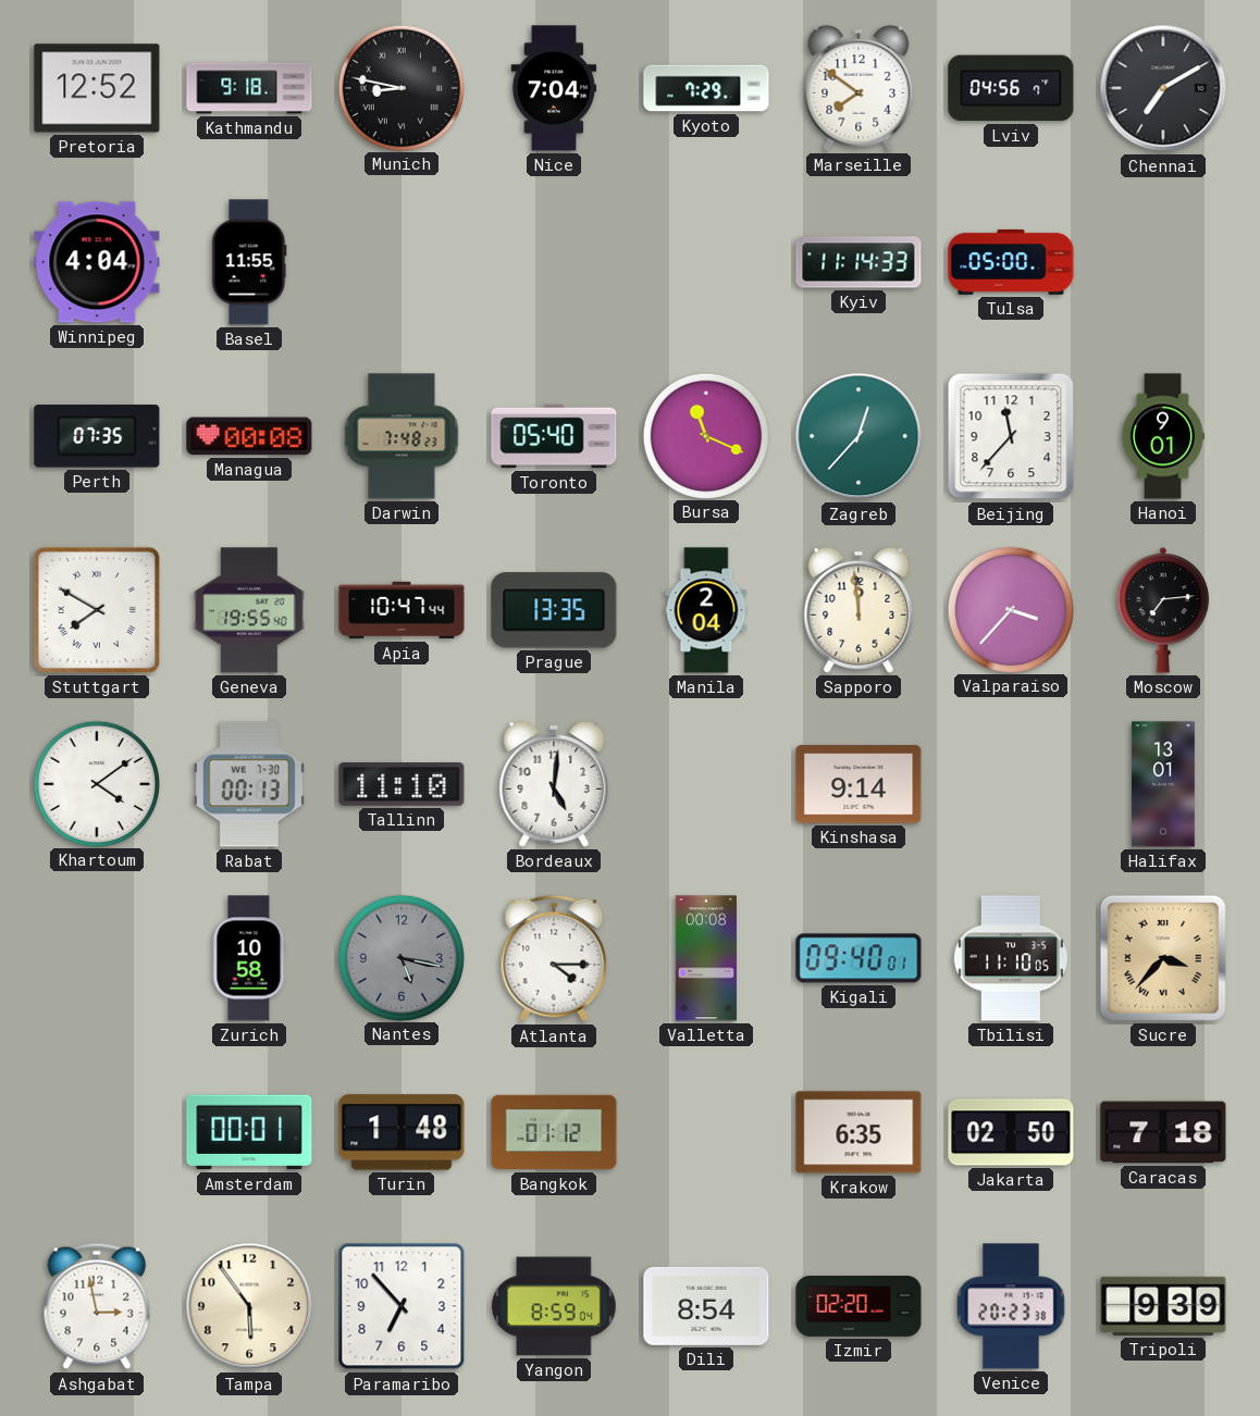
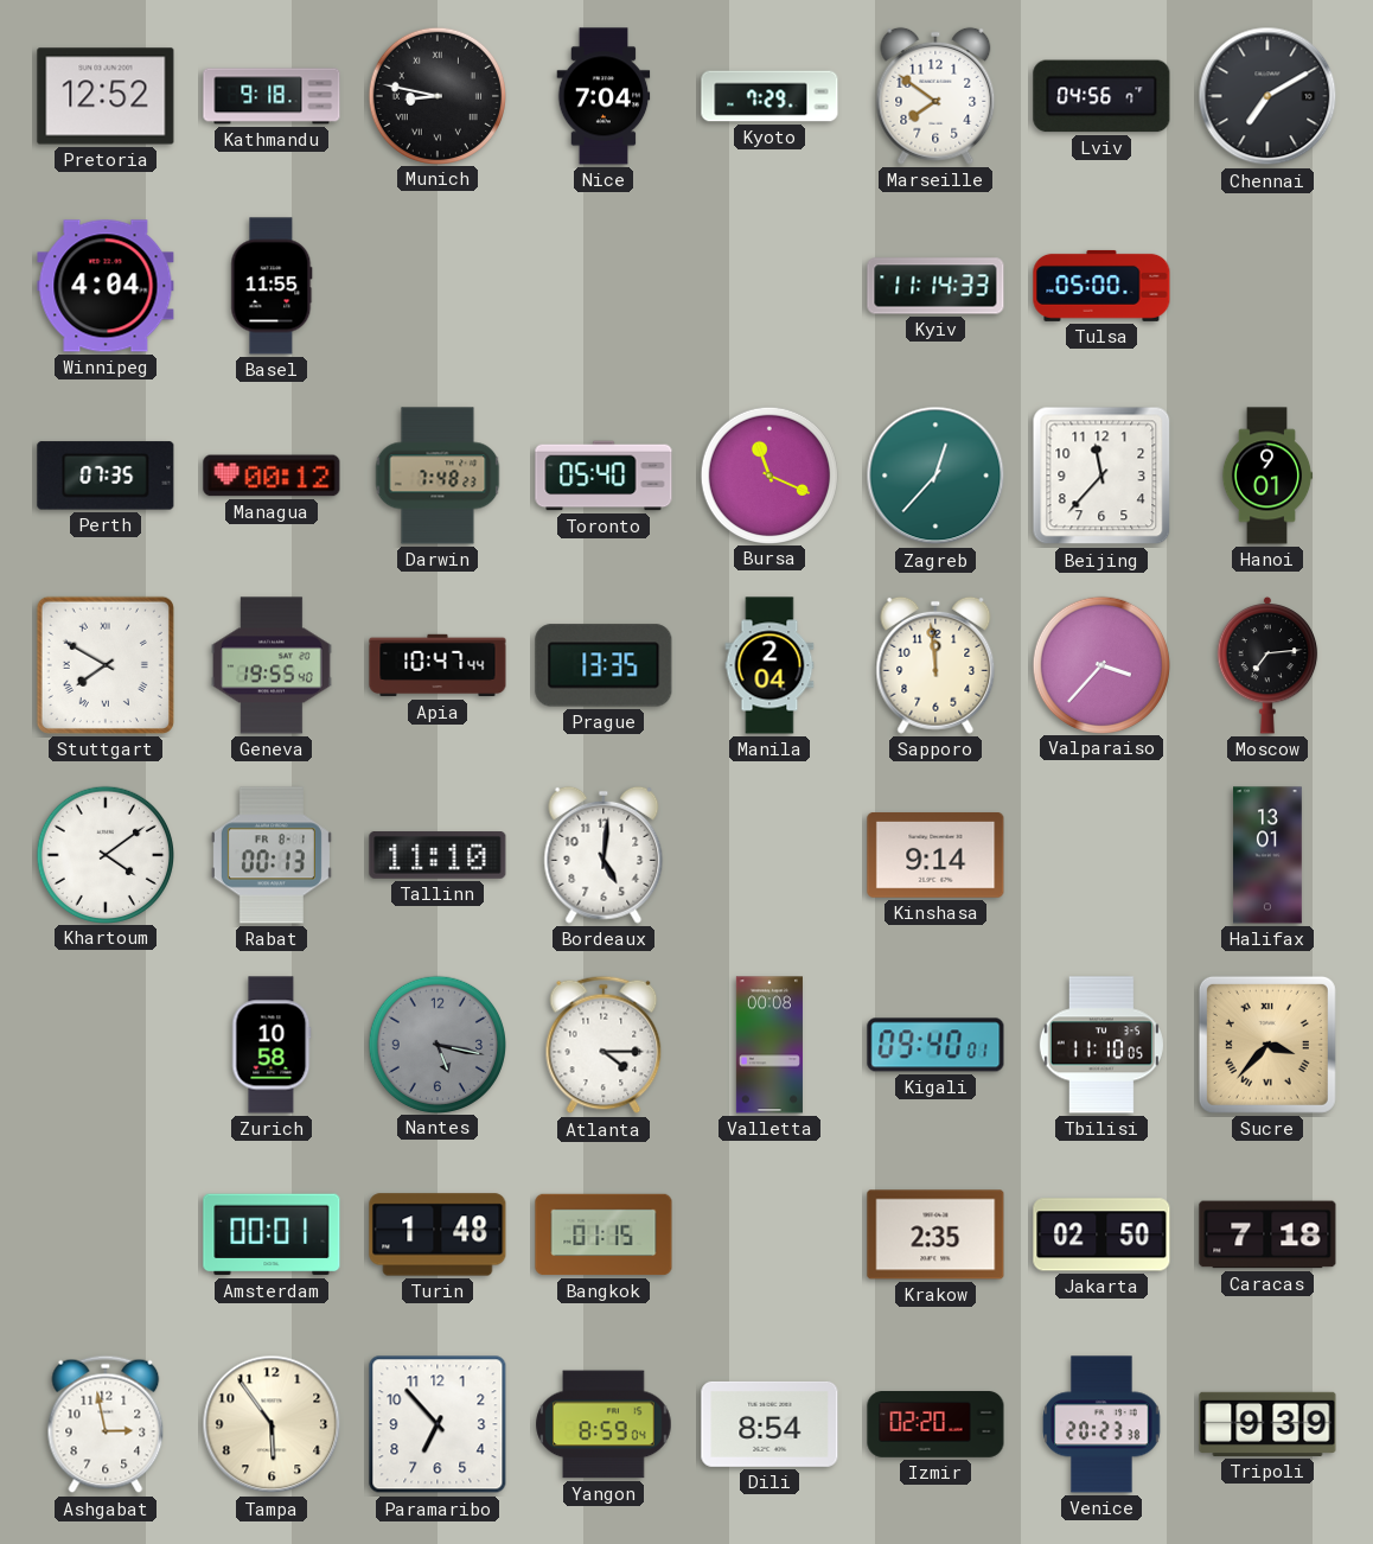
Managua: 00:08 -> 00:12 (272, 476)
Rabat date: WE 7-30 -> FR 8-1 (272, 855)
Bangkok: 01:12 -> 01:15 (604, 1234)
Krakow: 6:35 -> 2:35 (935, 1234)
